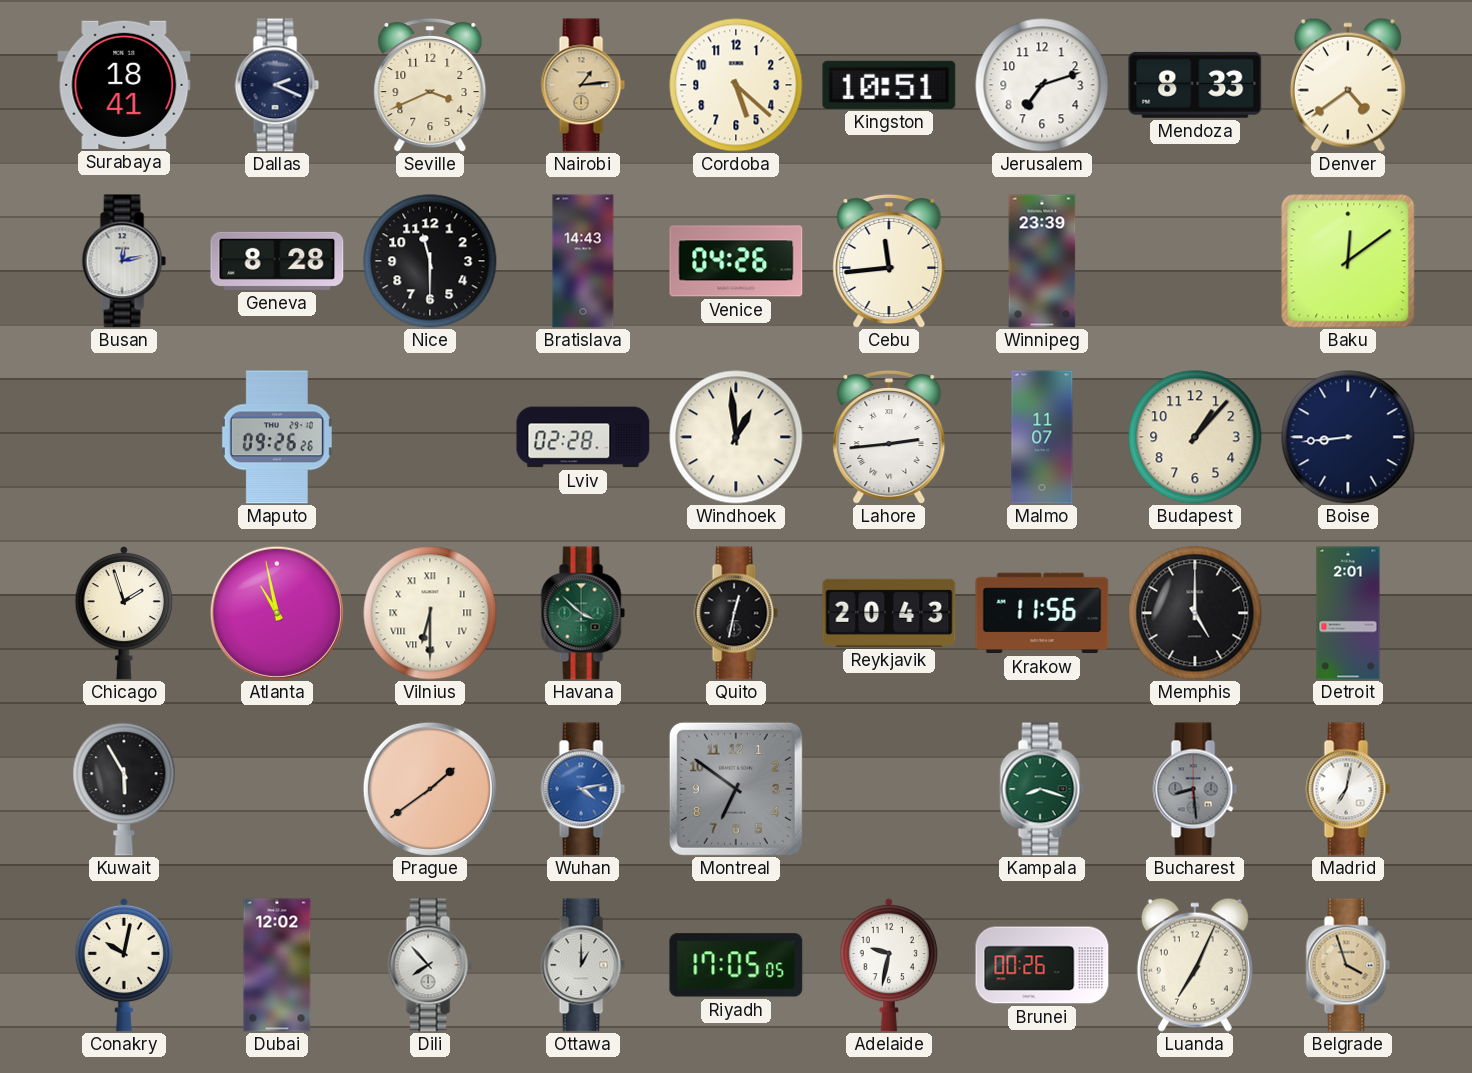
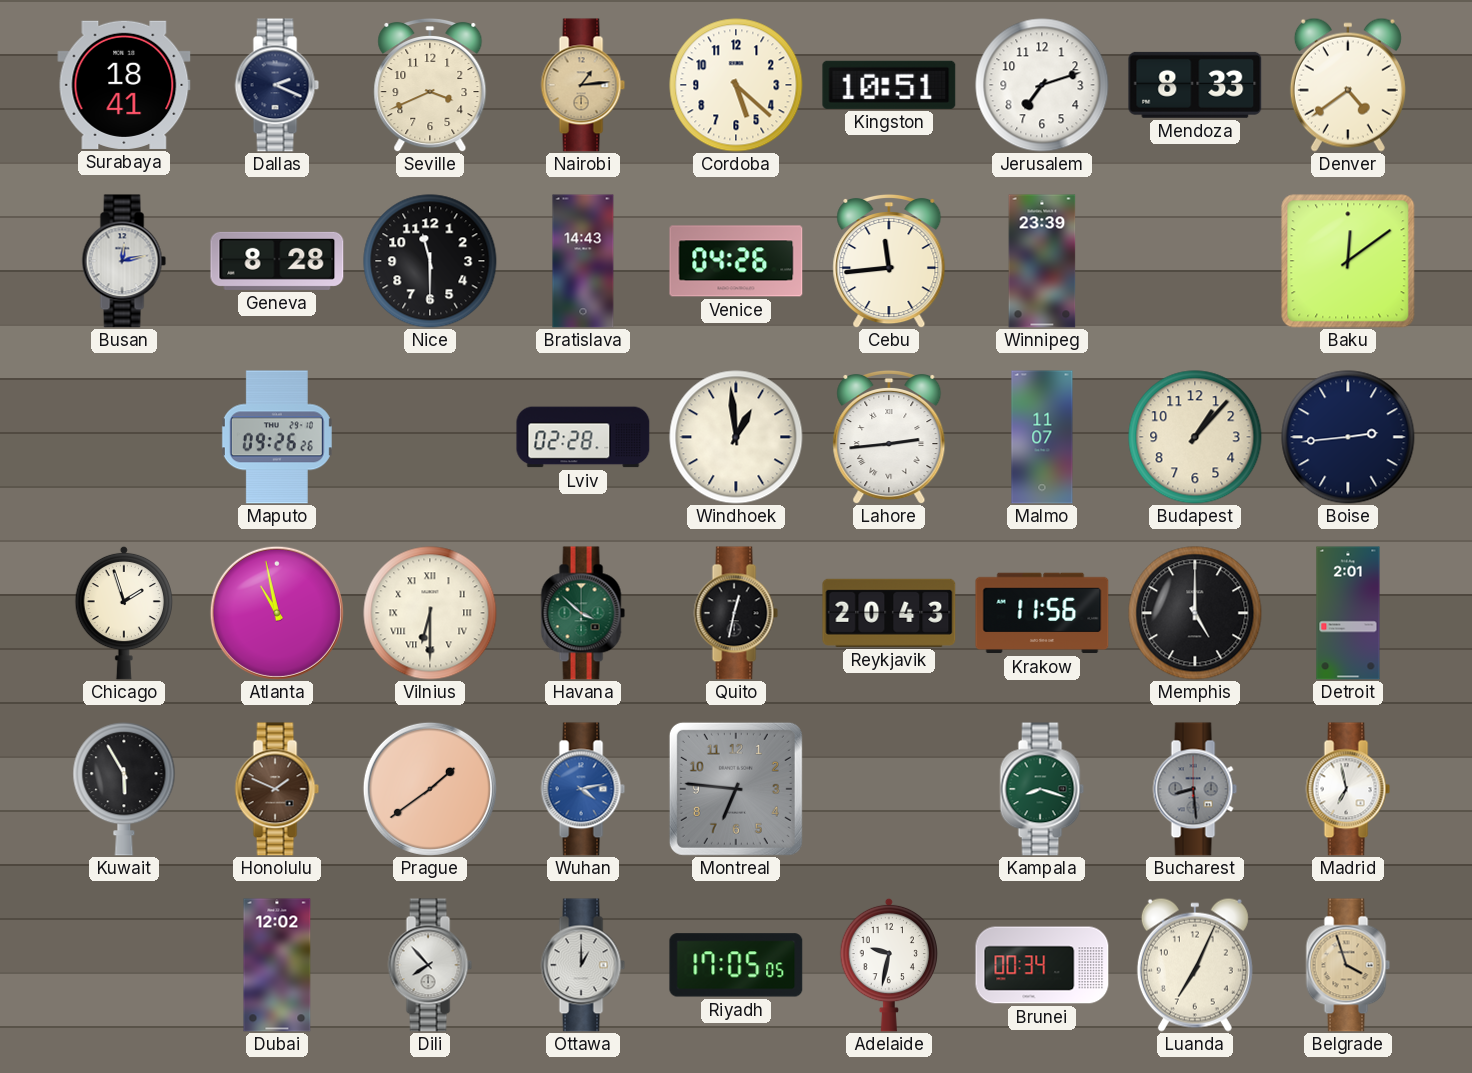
Boise: 8:44 -> 2:44 (1348, 437)
Honolulu: none -> 1:49 (277, 789)
Montreal: 6:51 -> 6:46 (736, 789)
Madrid: 7:02 -> 6:58 (1348, 789)
Conakry: 10:02 -> none (124, 965)
Brunei: 00:26 -> 00:34 (1042, 965)
